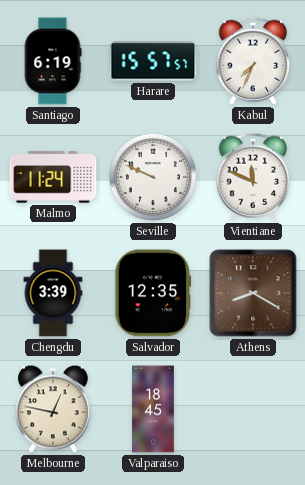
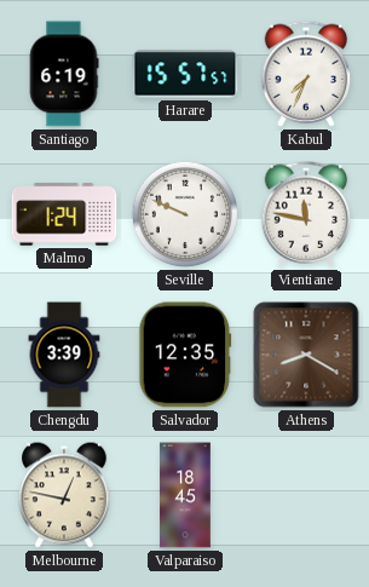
Malmo: 11:24 -> 1:24 (64, 214)
Vientiane: 11:49 -> 11:47 (306, 214)
